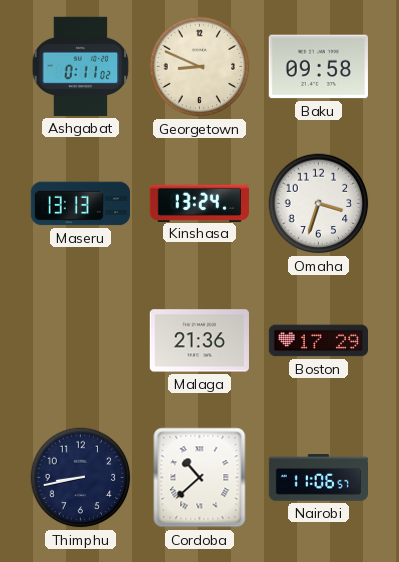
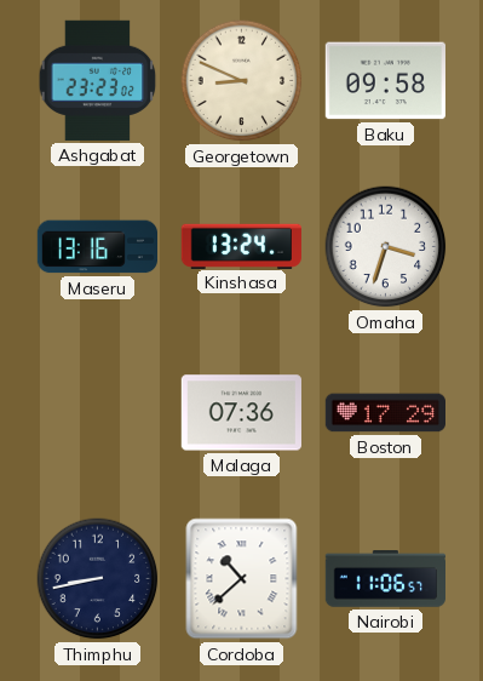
Ashgabat: 0:11 -> 23:23 (98, 80)
Maseru: 13:13 -> 13:16 (97, 247)
Malaga: 21:36 -> 07:36 (241, 413)
